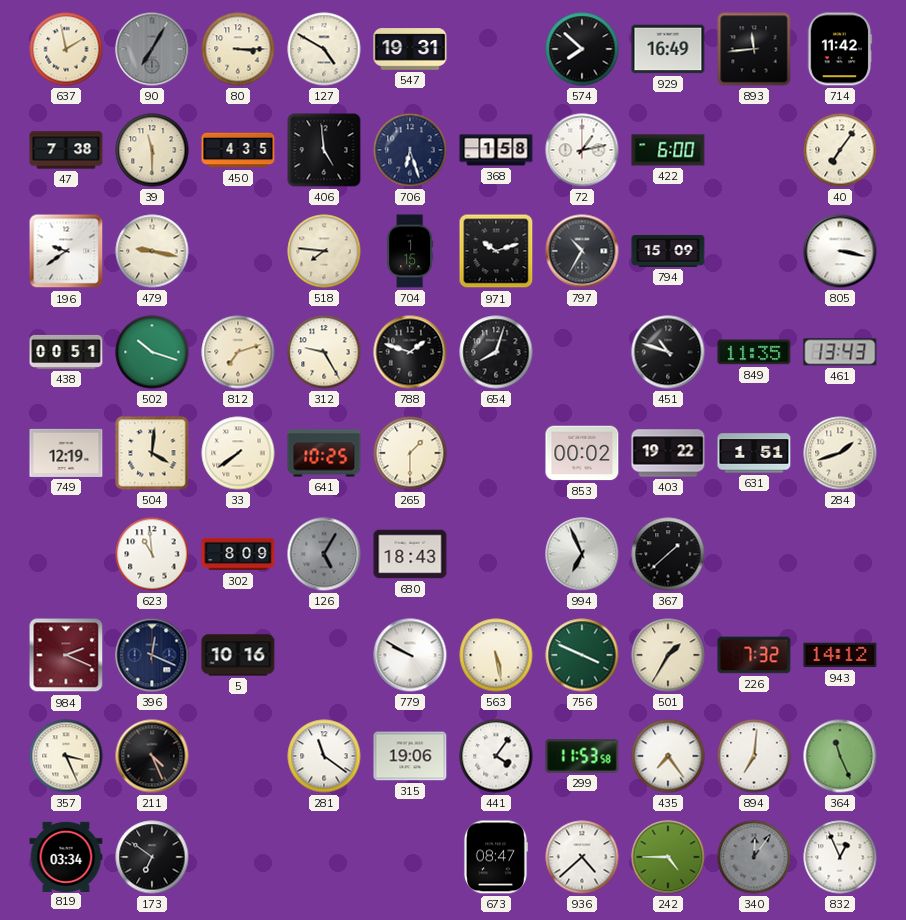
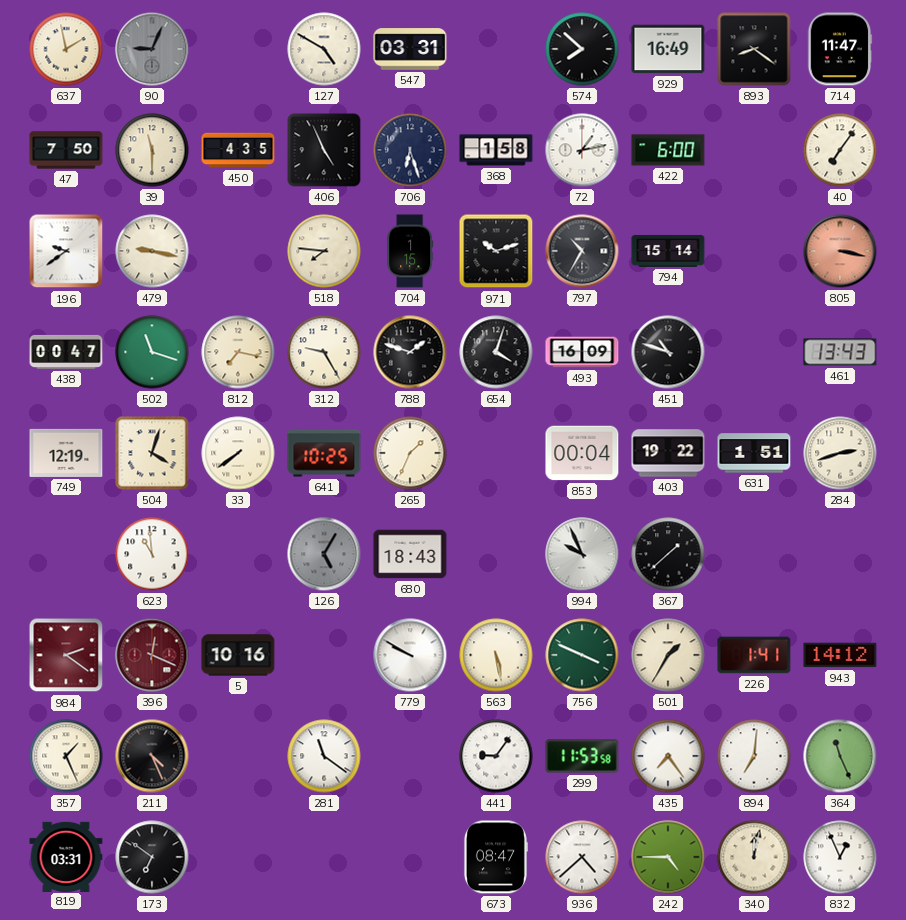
90: 7:05 -> 9:04 (152, 49)
80: 3:15 -> none (238, 49)
547: 19:31 -> 03:31 (410, 49)
893: 11:44 -> 8:21 (754, 49)
714: 11:42 -> 11:47 (840, 49)
47: 7:38 -> 7:50 (66, 150)
406: 4:59 -> 4:56 (324, 150)
794: 15:09 -> 15:14 (668, 251)
805 dial: white -> salmon (840, 251)
438: 00:51 -> 00:47 (66, 352)
502: 10:18 -> 11:18 (152, 352)
812: 7:12 -> 7:17 (238, 352)
654: 8:03 -> 4:03 (496, 352)
493: none -> 16:09 (582, 352)
849: 11:35 -> none (754, 352)
504: 4:01 -> 4:03 (152, 453)
265: 1:30 -> 1:34 (410, 453)
853: 00:02 -> 00:04 (582, 453)
284: 1:42 -> 2:42 (840, 453)
302: 8:09 -> none (238, 554)
994: 6:56 -> 9:56 (582, 554)
984: 2:19 -> 2:21 (66, 655)
396 dial: navy -> burgundy (152, 655)
226: 7:32 -> 1:41 (754, 655)
357: 3:26 -> 1:26 (66, 756)
315: 19:06 -> none (410, 756)
441: 4:06 -> 9:06 (496, 756)
819: 03:34 -> 03:31 (66, 856)
340: 12:06 -> 12:02 (754, 857)
340 dial: grey -> cream (754, 857)
